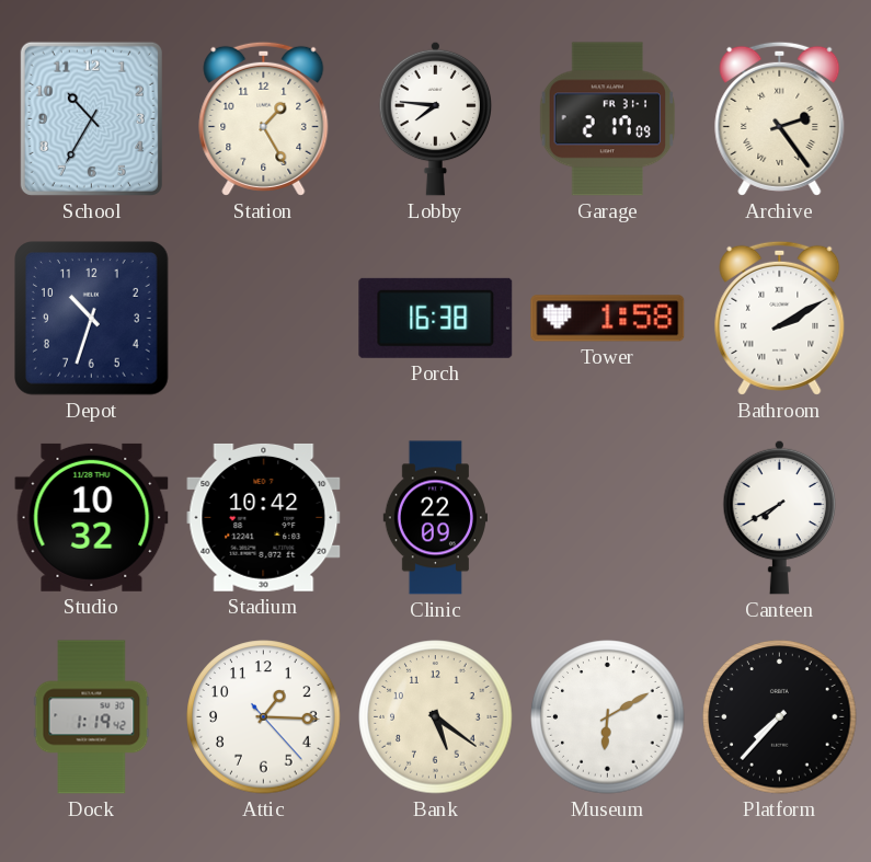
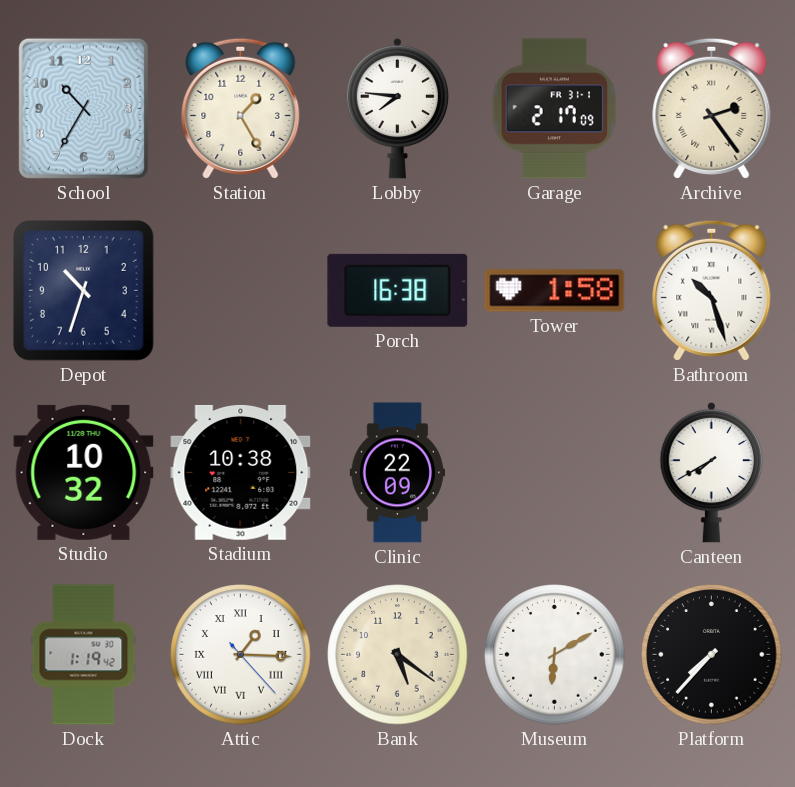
Bathroom: 2:10 -> 10:27 (712, 290)
Stadium: 10:42 -> 10:38 (241, 472)
Attic numerals: Arabic -> Roman (241, 655)
